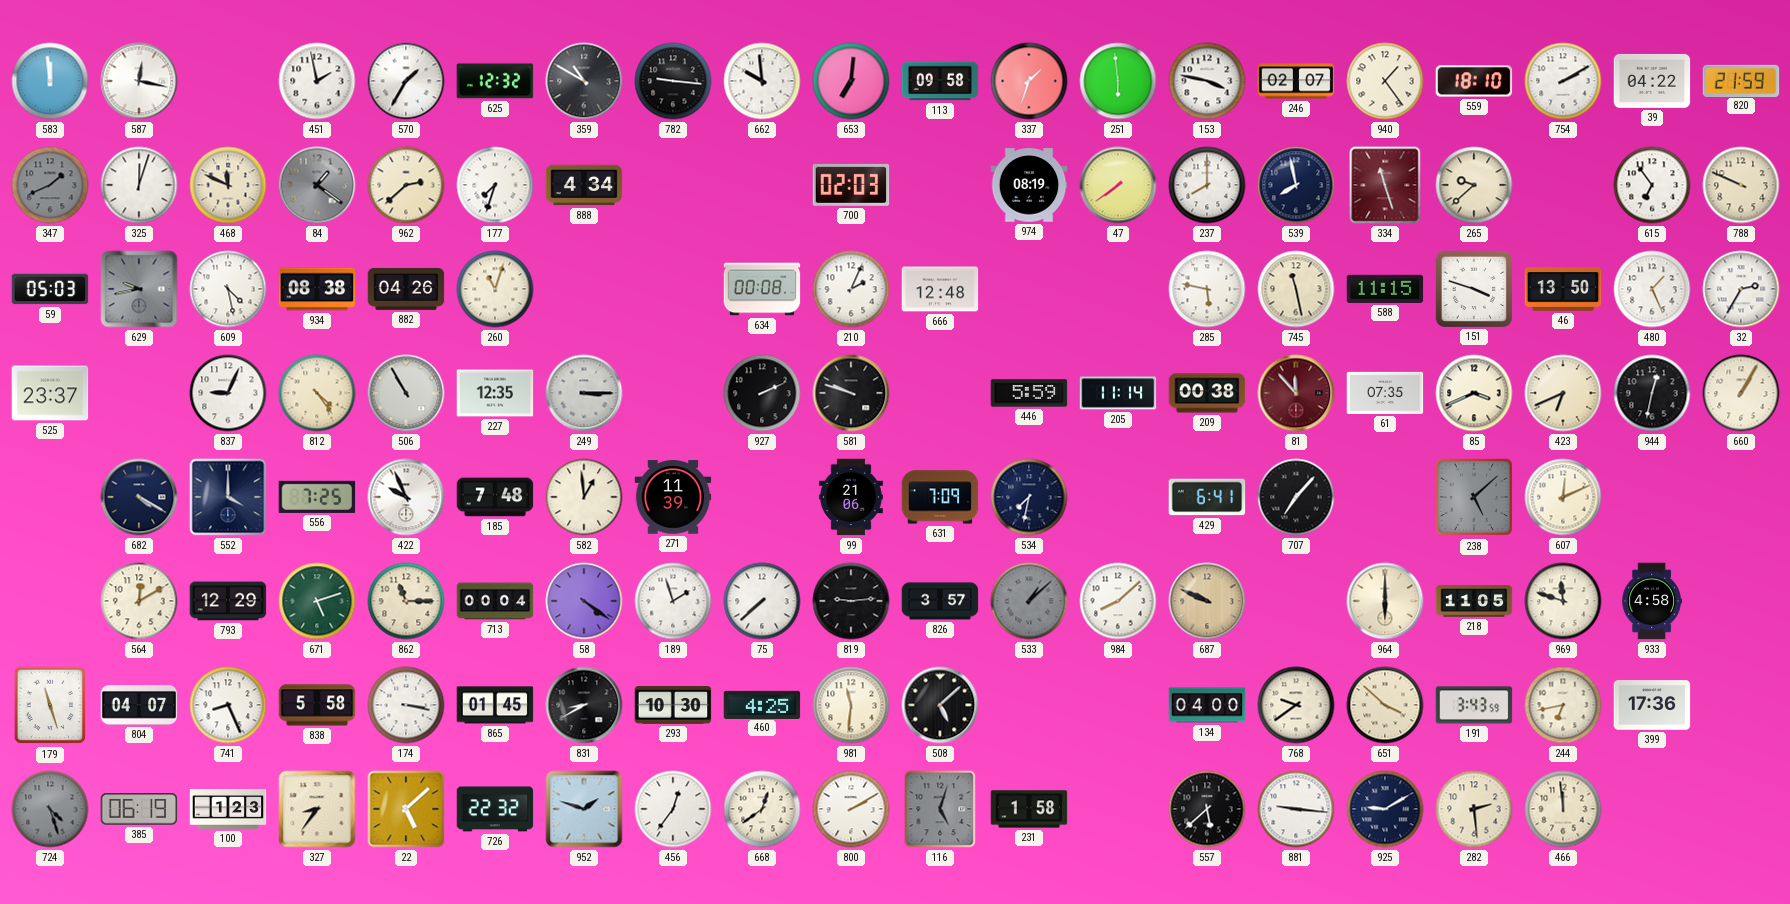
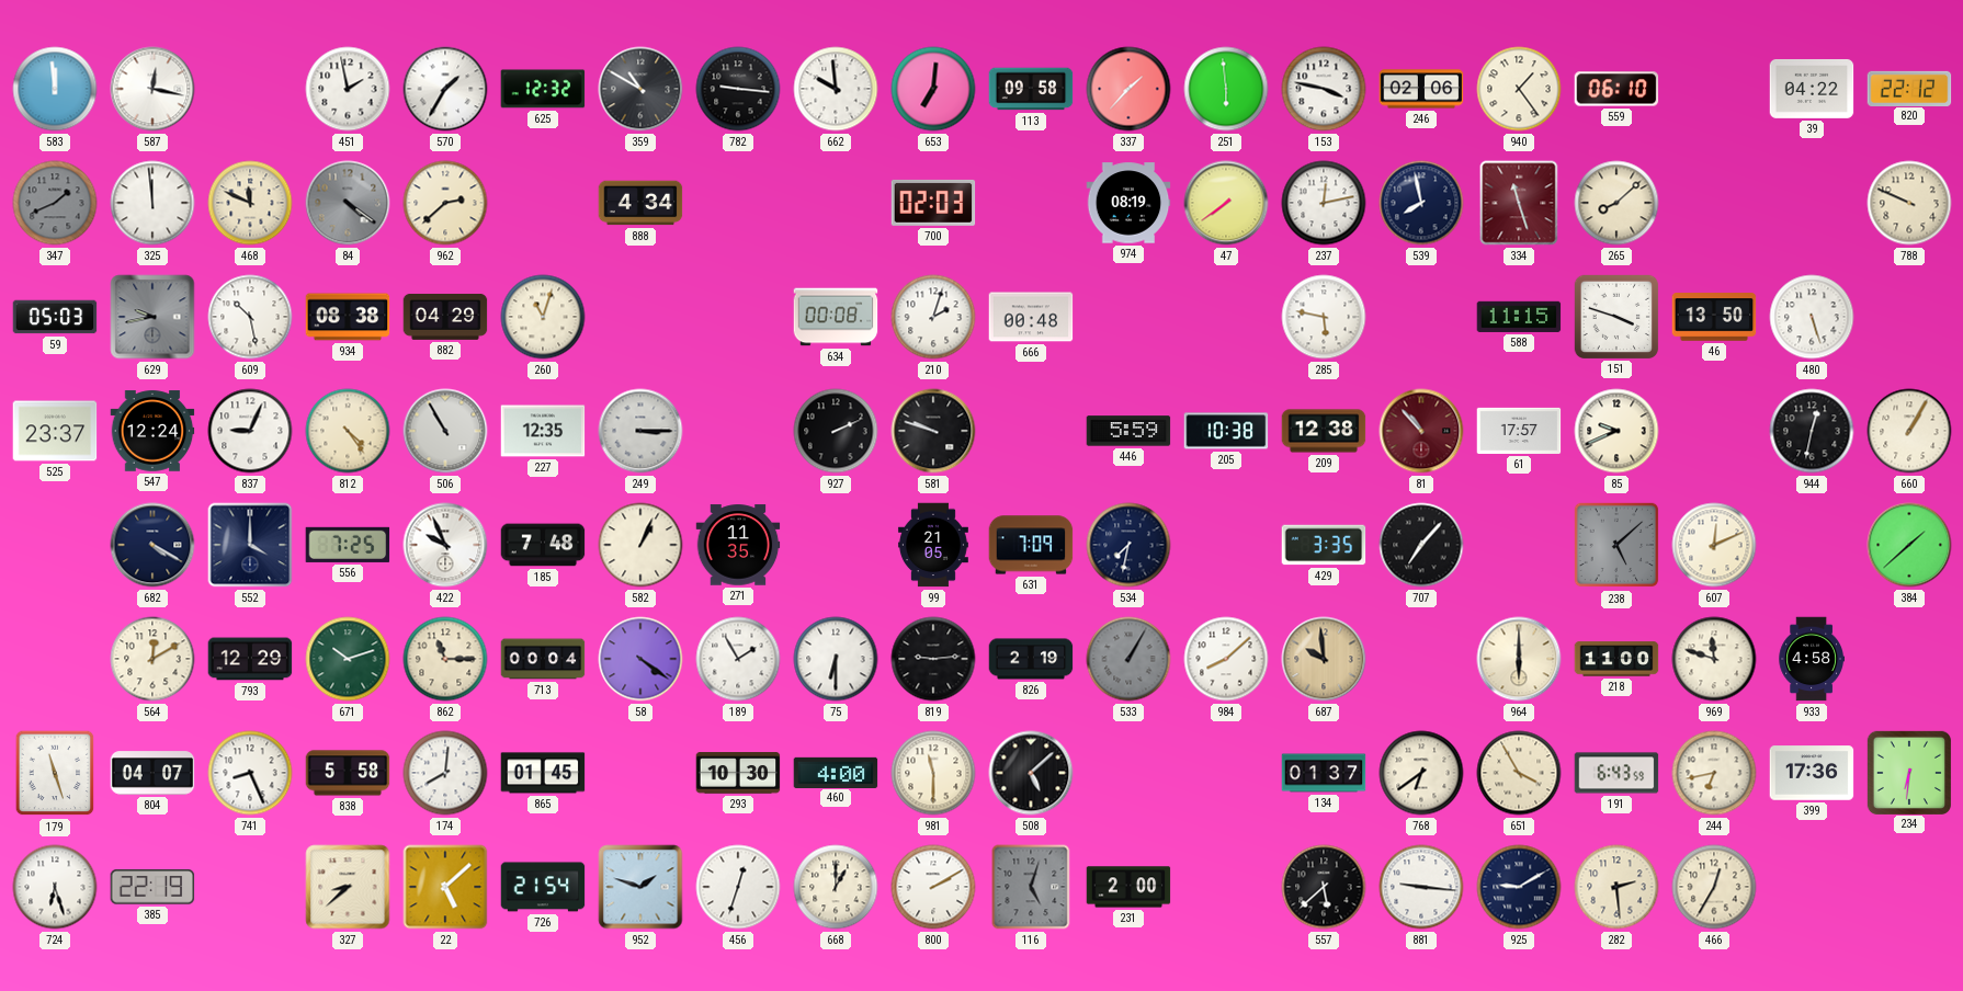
337: 1:33 -> 1:37 (1128, 89)
246: 02:07 -> 02:06 (1421, 89)
559: 18:10 -> 06:10 (1616, 89)
754: 2:10 -> none (1563, 81)
820: 21:59 -> 22:12 (1909, 88)
325: 12:03 -> 11:59 (152, 203)
84: 1:21 -> 4:21 (348, 203)
177: 7:33 -> none (495, 185)
237: 8:00 -> 12:13 (1324, 203)
265: 9:38 -> 8:08 (1616, 203)
615: 6:54 -> none (1652, 185)
609: 4:28 -> 10:28 (250, 317)
882: 04:26 -> 04:29 (445, 317)
210: 2:04 -> 2:03 (933, 317)
666: 12:48 -> 00:48 (1031, 317)
745: 11:28 -> none (1296, 289)
480: 1:26 -> 5:27 (1812, 317)
32: 2:35 -> none (1741, 289)
547: none -> 12:24 (152, 431)
205: 11:14 -> 10:38 (1226, 431)
209: 00:38 -> 12:38 (1324, 431)
81: 11:53 -> 10:53 (1421, 431)
61: 07:35 -> 17:57 (1519, 431)
85: 3:41 -> 9:41 (1616, 431)
423: 6:41 -> none (1563, 393)
582: 12:59 -> 1:04 (640, 545)
271: 11:39 -> 11:35 (738, 545)
99: 21:06 -> 21:05 (933, 545)
429: 6:41 -> 3:35 (1324, 545)
384: none -> 1:38 (1909, 545)
671: 5:12 -> 10:12 (348, 659)
189: 1:57 -> 1:55 (738, 659)
75: 7:38 -> 6:30 (836, 659)
826: 3:57 -> 2:19 (1031, 659)
533: 1:08 -> 1:05 (1128, 659)
687: 9:49 -> 9:59 (1324, 659)
218: 11:05 -> 11:00 (1616, 659)
174: 3:17 -> 8:01 (445, 773)
831: 8:40 -> none (584, 705)
460: 4:25 -> 4:00 (836, 772)
981: 11:31 -> 11:30 (933, 773)
134: 04:00 -> 01:37 (1324, 773)
768: 9:39 -> 6:39 (1421, 773)
651: 3:52 -> 3:55 (1519, 773)
191: 3:43 -> 6:43 (1616, 773)
234: none -> 6:31 (1908, 772)
724: 4:27 -> 6:27 (55, 887)
724 dial: grey -> white (55, 887)
385: 06:19 -> 22:19 (152, 887)
100: 1:23 -> none (228, 810)
327: 8:36 -> 8:38 (348, 887)
726: 22:32 -> 21:54 (543, 887)
456: 12:36 -> 12:33 (738, 887)
668: 12:39 -> 1:00 (836, 887)
231: 1:58 -> 2:00 (1128, 887)
466: 11:59 -> 12:35 (1714, 887)
